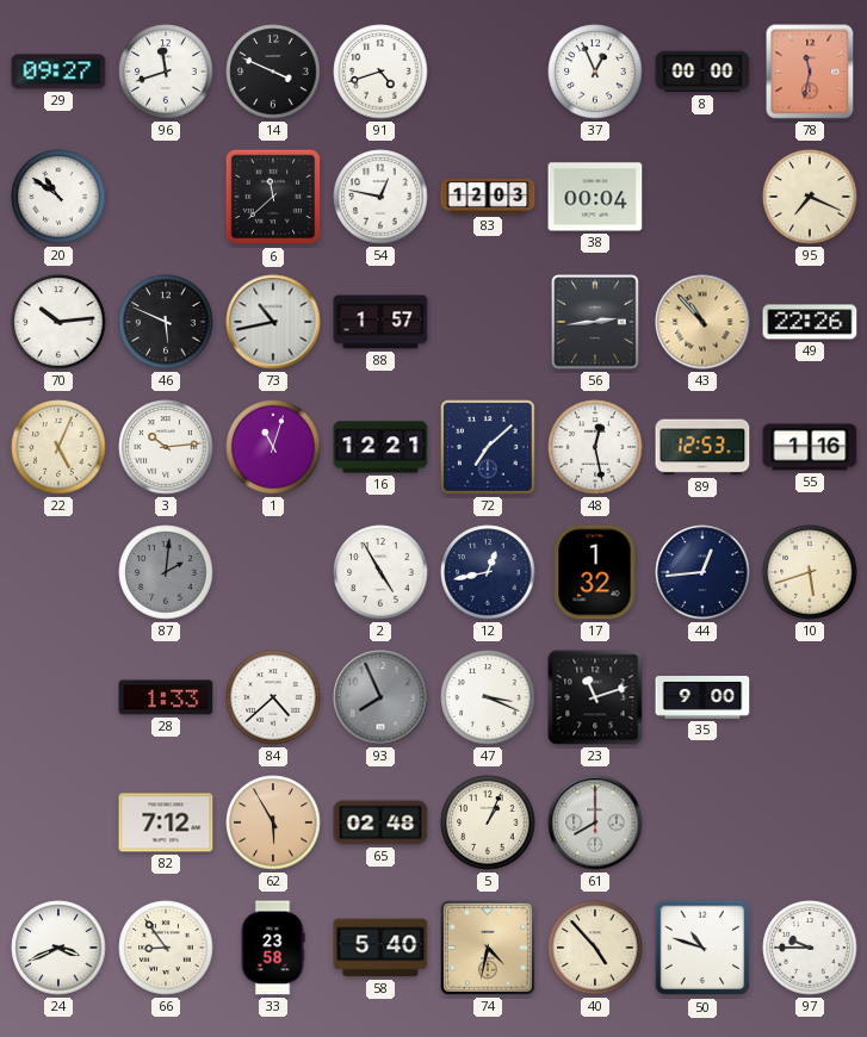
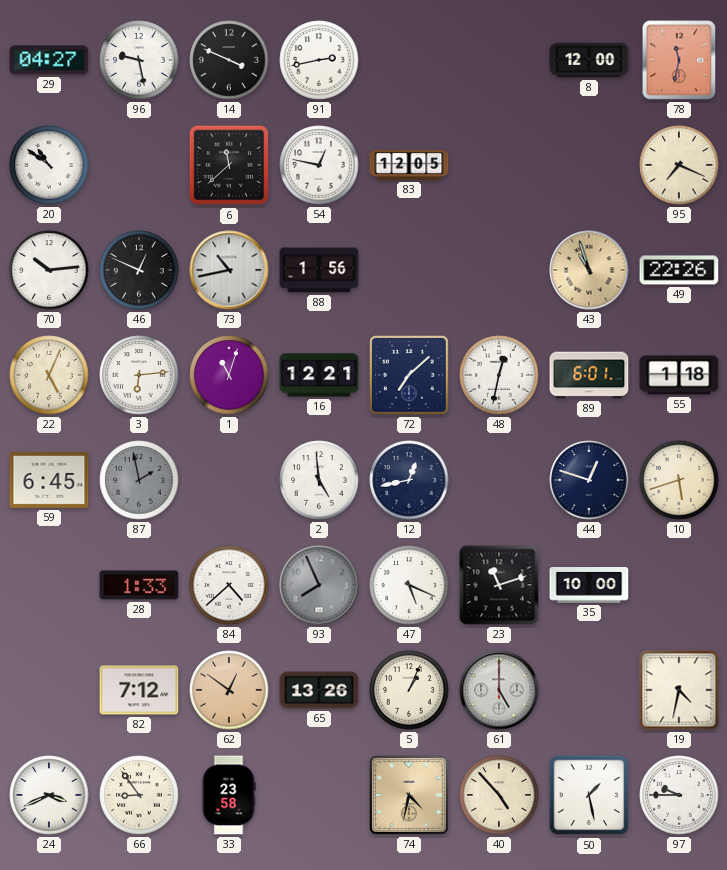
29: 09:27 -> 04:27 (49, 60)
96: 11:42 -> 9:28 (139, 60)
91: 4:42 -> 2:43 (319, 60)
37: 12:56 -> none (595, 72)
8: 00:00 -> 12:00 (589, 60)
83: 12:03 -> 12:05 (409, 165)
38: 00:04 -> none (595, 197)
46: 5:49 -> 12:49 (139, 270)
88: 1:57 -> 1:56 (319, 270)
56: 2:44 -> none (596, 323)
43: 10:53 -> 10:57 (589, 270)
3: 10:14 -> 6:14 (139, 375)
48: 12:28 -> 12:32 (499, 375)
89: 12:53 -> 6:01 (589, 375)
55: 1:16 -> 1:18 (679, 375)
59: none -> 6:45 (49, 480)
87: 2:01 -> 1:58 (139, 480)
2: 4:55 -> 4:59 (319, 480)
17: 1:32 -> none (595, 572)
44: 12:44 -> 12:48 (589, 480)
47: 3:19 -> 5:19 (409, 585)
35: 9:00 -> 10:00 (589, 586)
62: 5:55 -> 12:51 (229, 690)
65: 02:48 -> 13:26 (319, 690)
61: 8:00 -> 5:00 (499, 690)
19: none -> 4:32 (679, 690)
58: 5:40 -> none (380, 948)
50: 10:48 -> 1:28 (589, 795)
